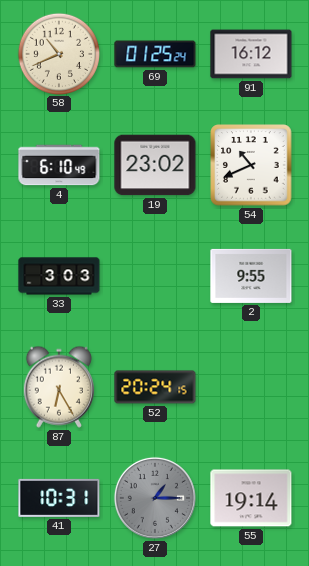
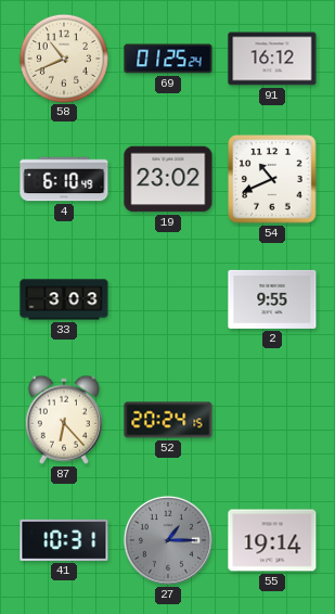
87: 6:25 -> 6:23 (64, 420)
